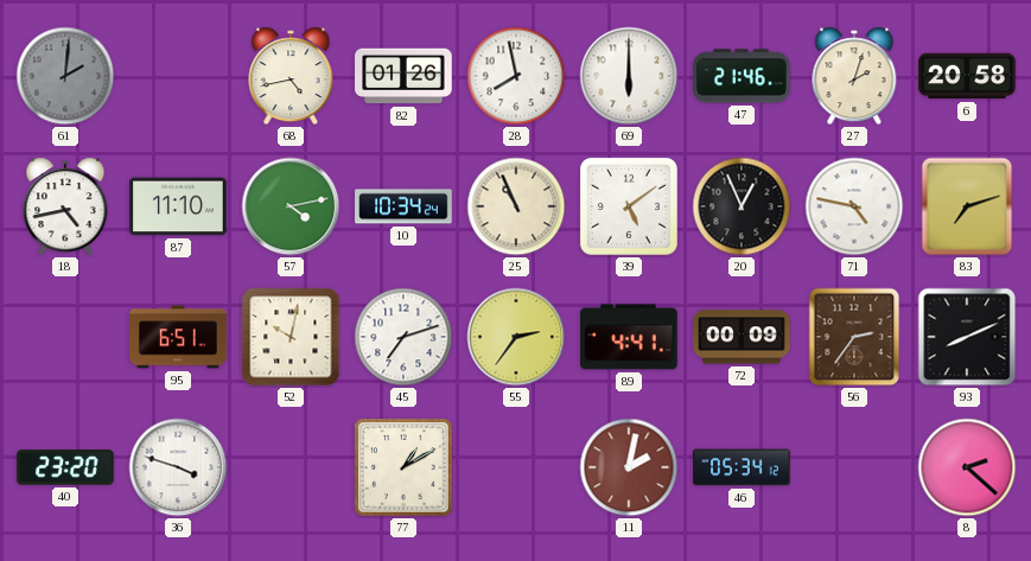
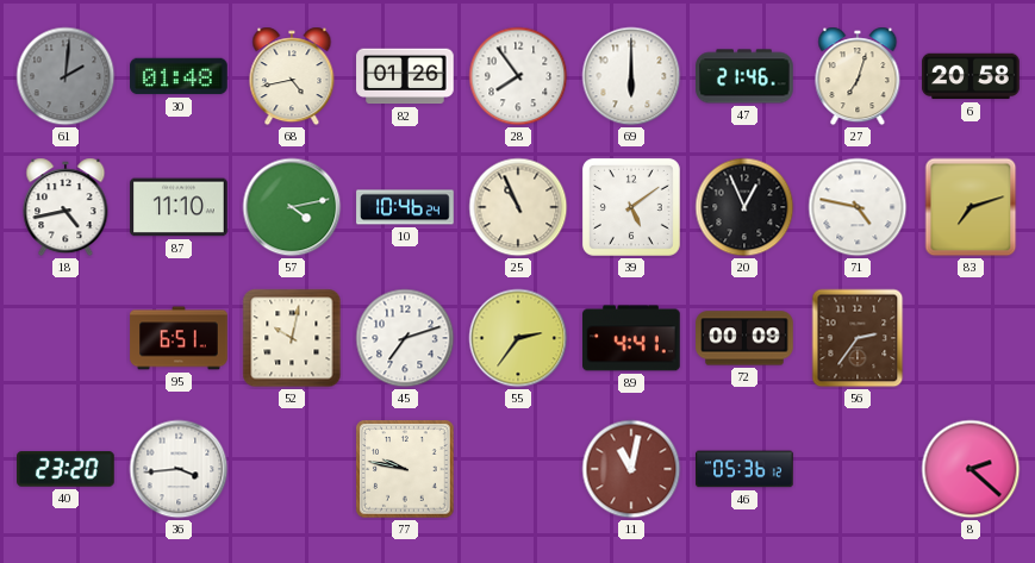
30: none -> 01:48 (179, 76)
28: 7:58 -> 7:54 (518, 76)
27: 2:03 -> 7:03 (858, 76)
10: 10:34 -> 10:46 (405, 207)
93: 8:11 -> none (967, 337)
36: 3:48 -> 3:44 (179, 469)
77: 1:10 -> 9:47 (405, 469)
11: 2:02 -> 11:02 (631, 469)
46: 05:34 -> 05:36 (744, 469)
